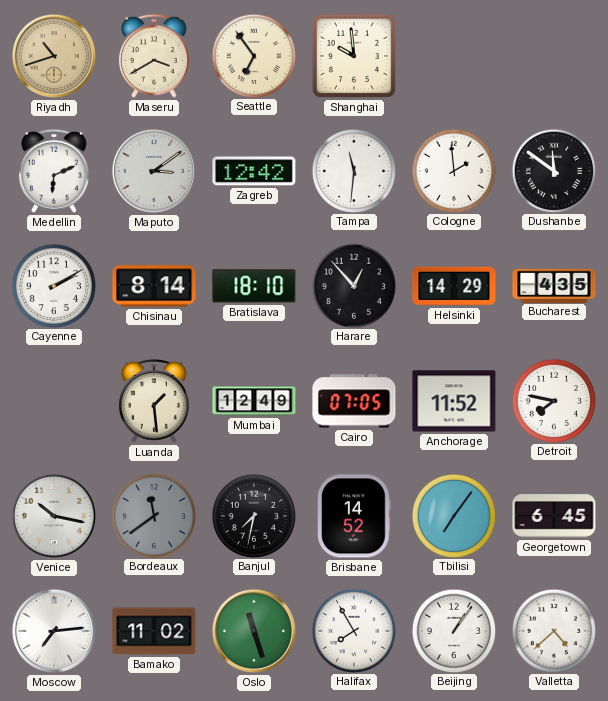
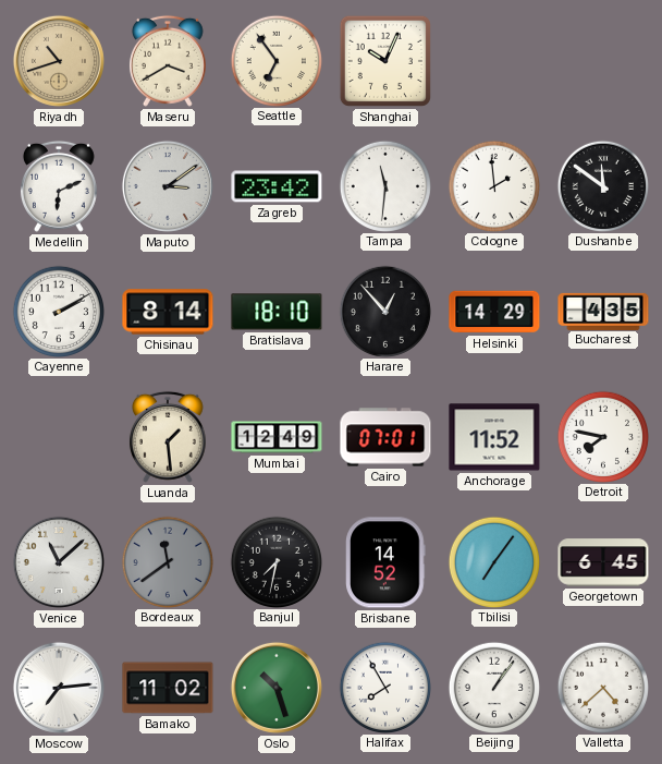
Shanghai: 9:59 -> 10:04 (385, 61)
Zagreb: 12:42 -> 23:42 (277, 186)
Cairo: 07:05 -> 07:01 (385, 437)
Venice: 10:17 -> 11:08 (59, 562)
Oslo: 11:27 -> 10:27 (277, 688)
